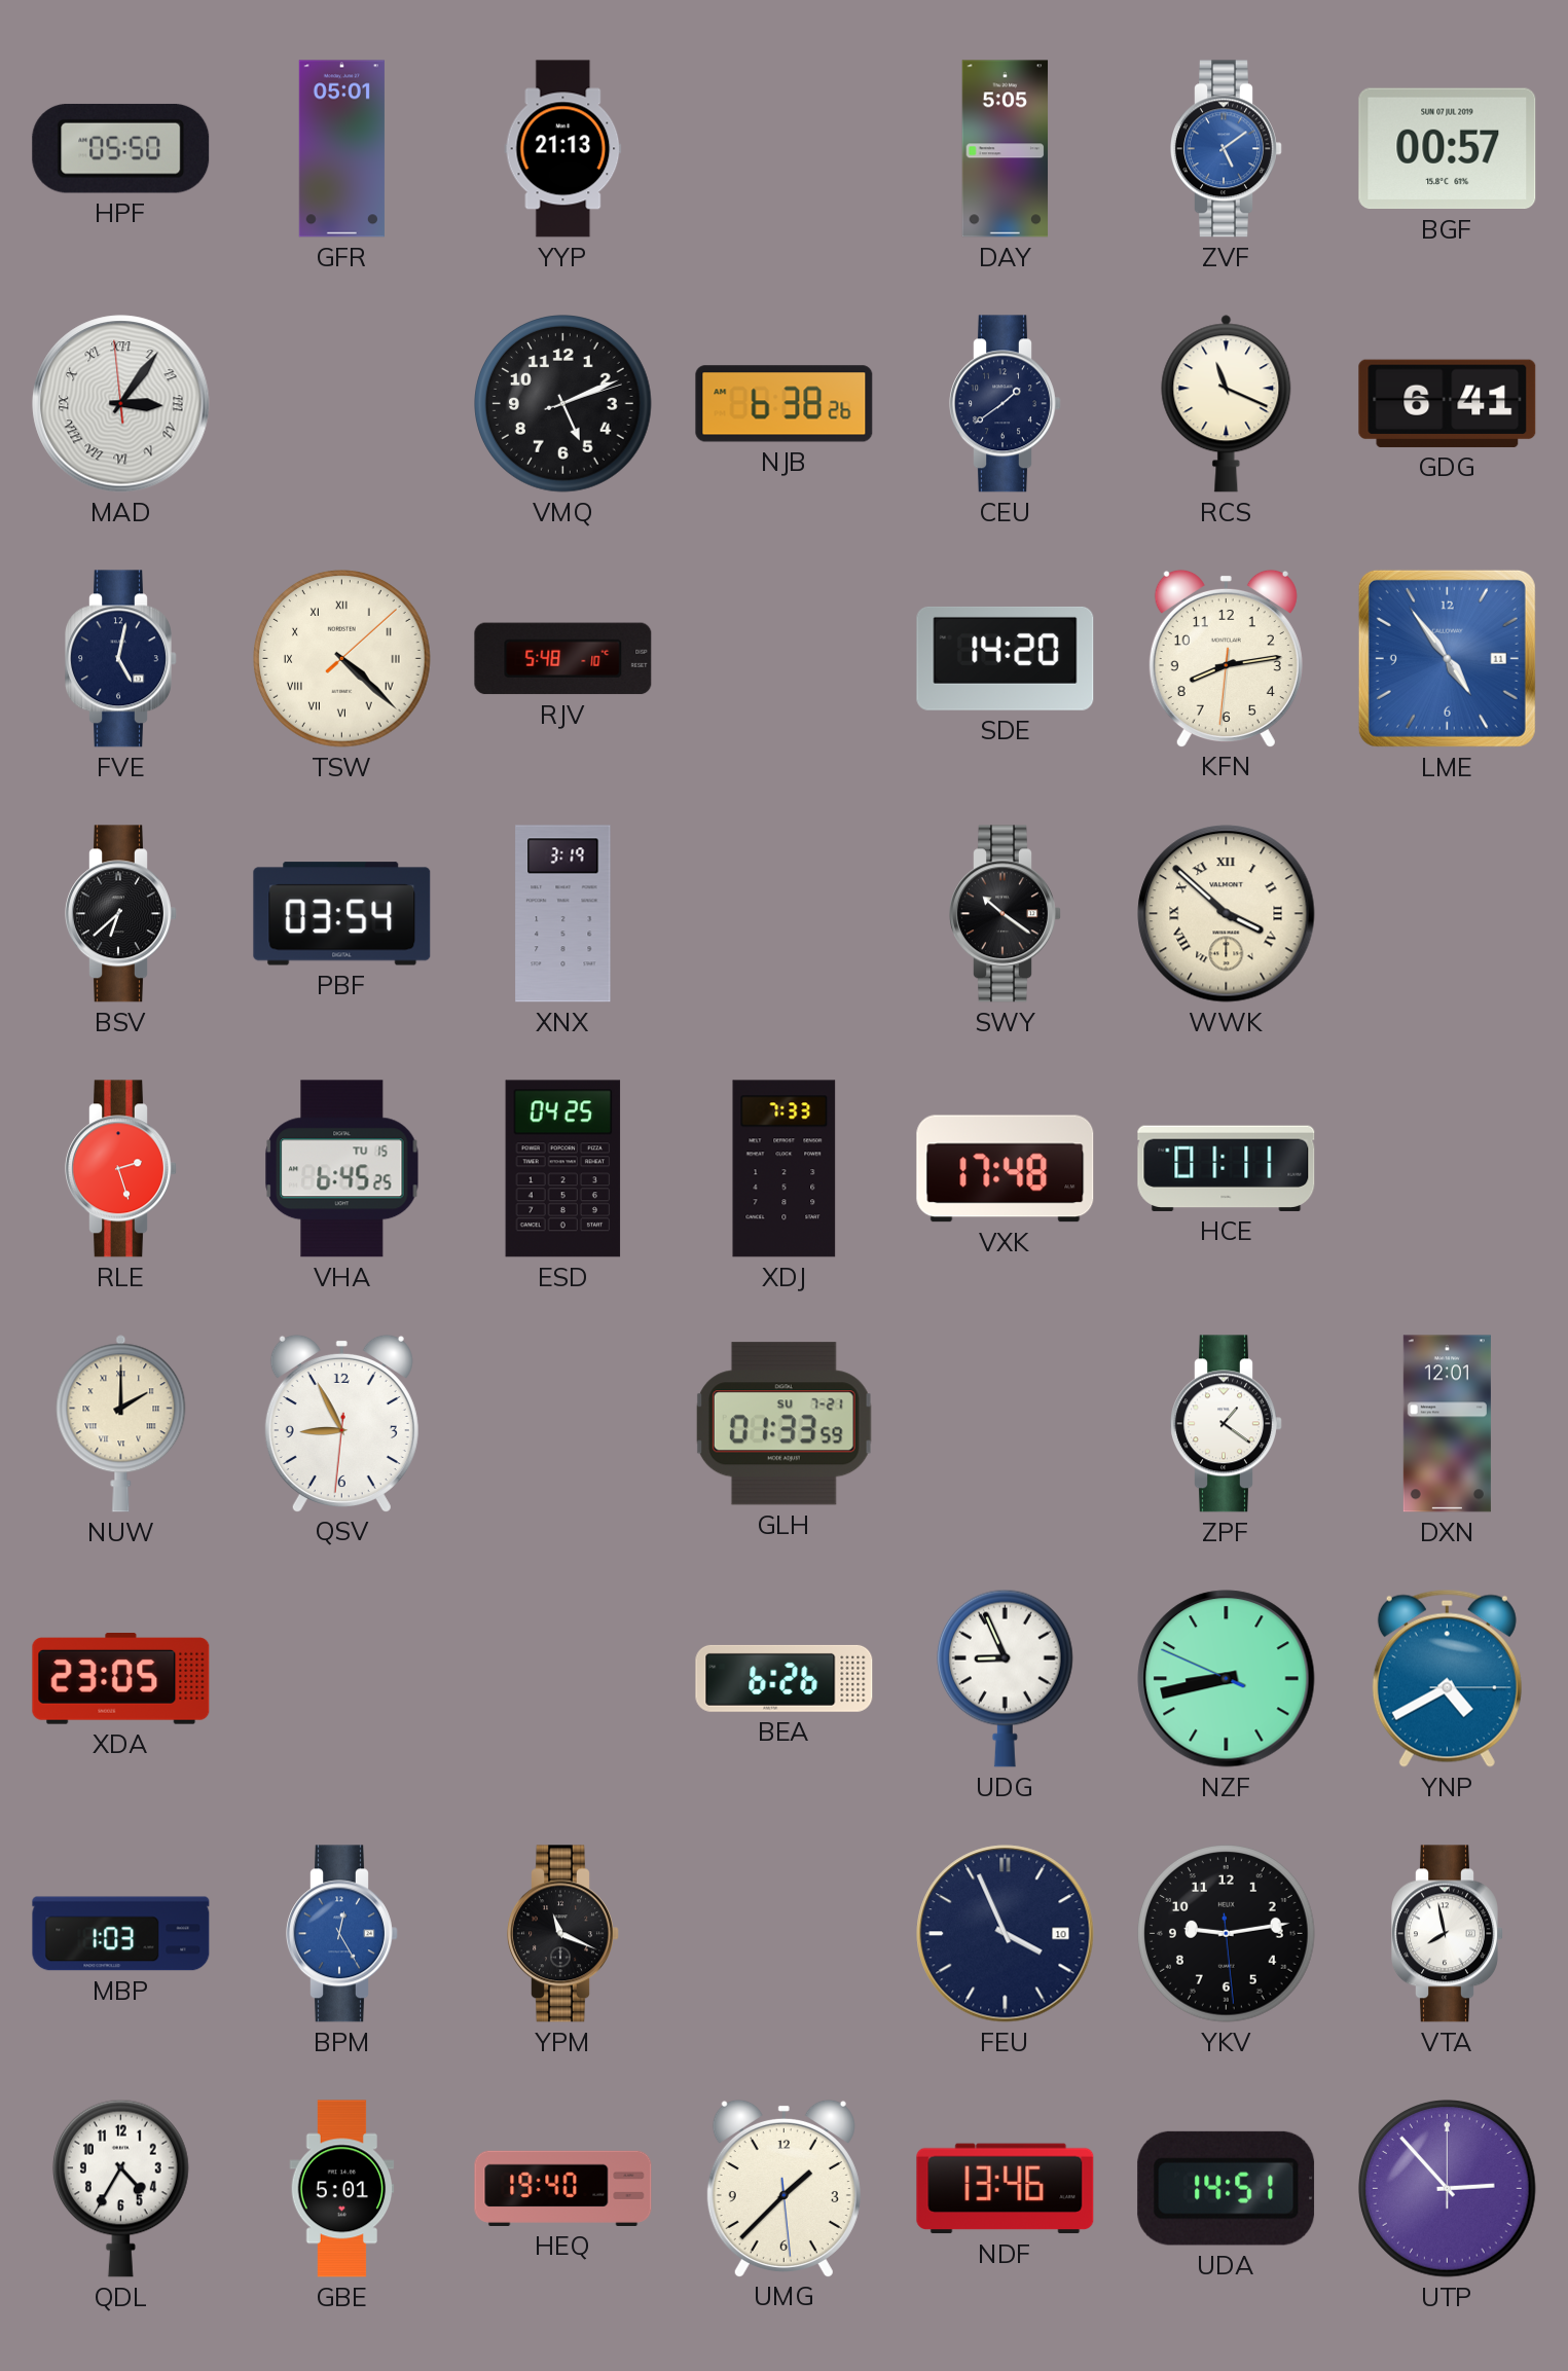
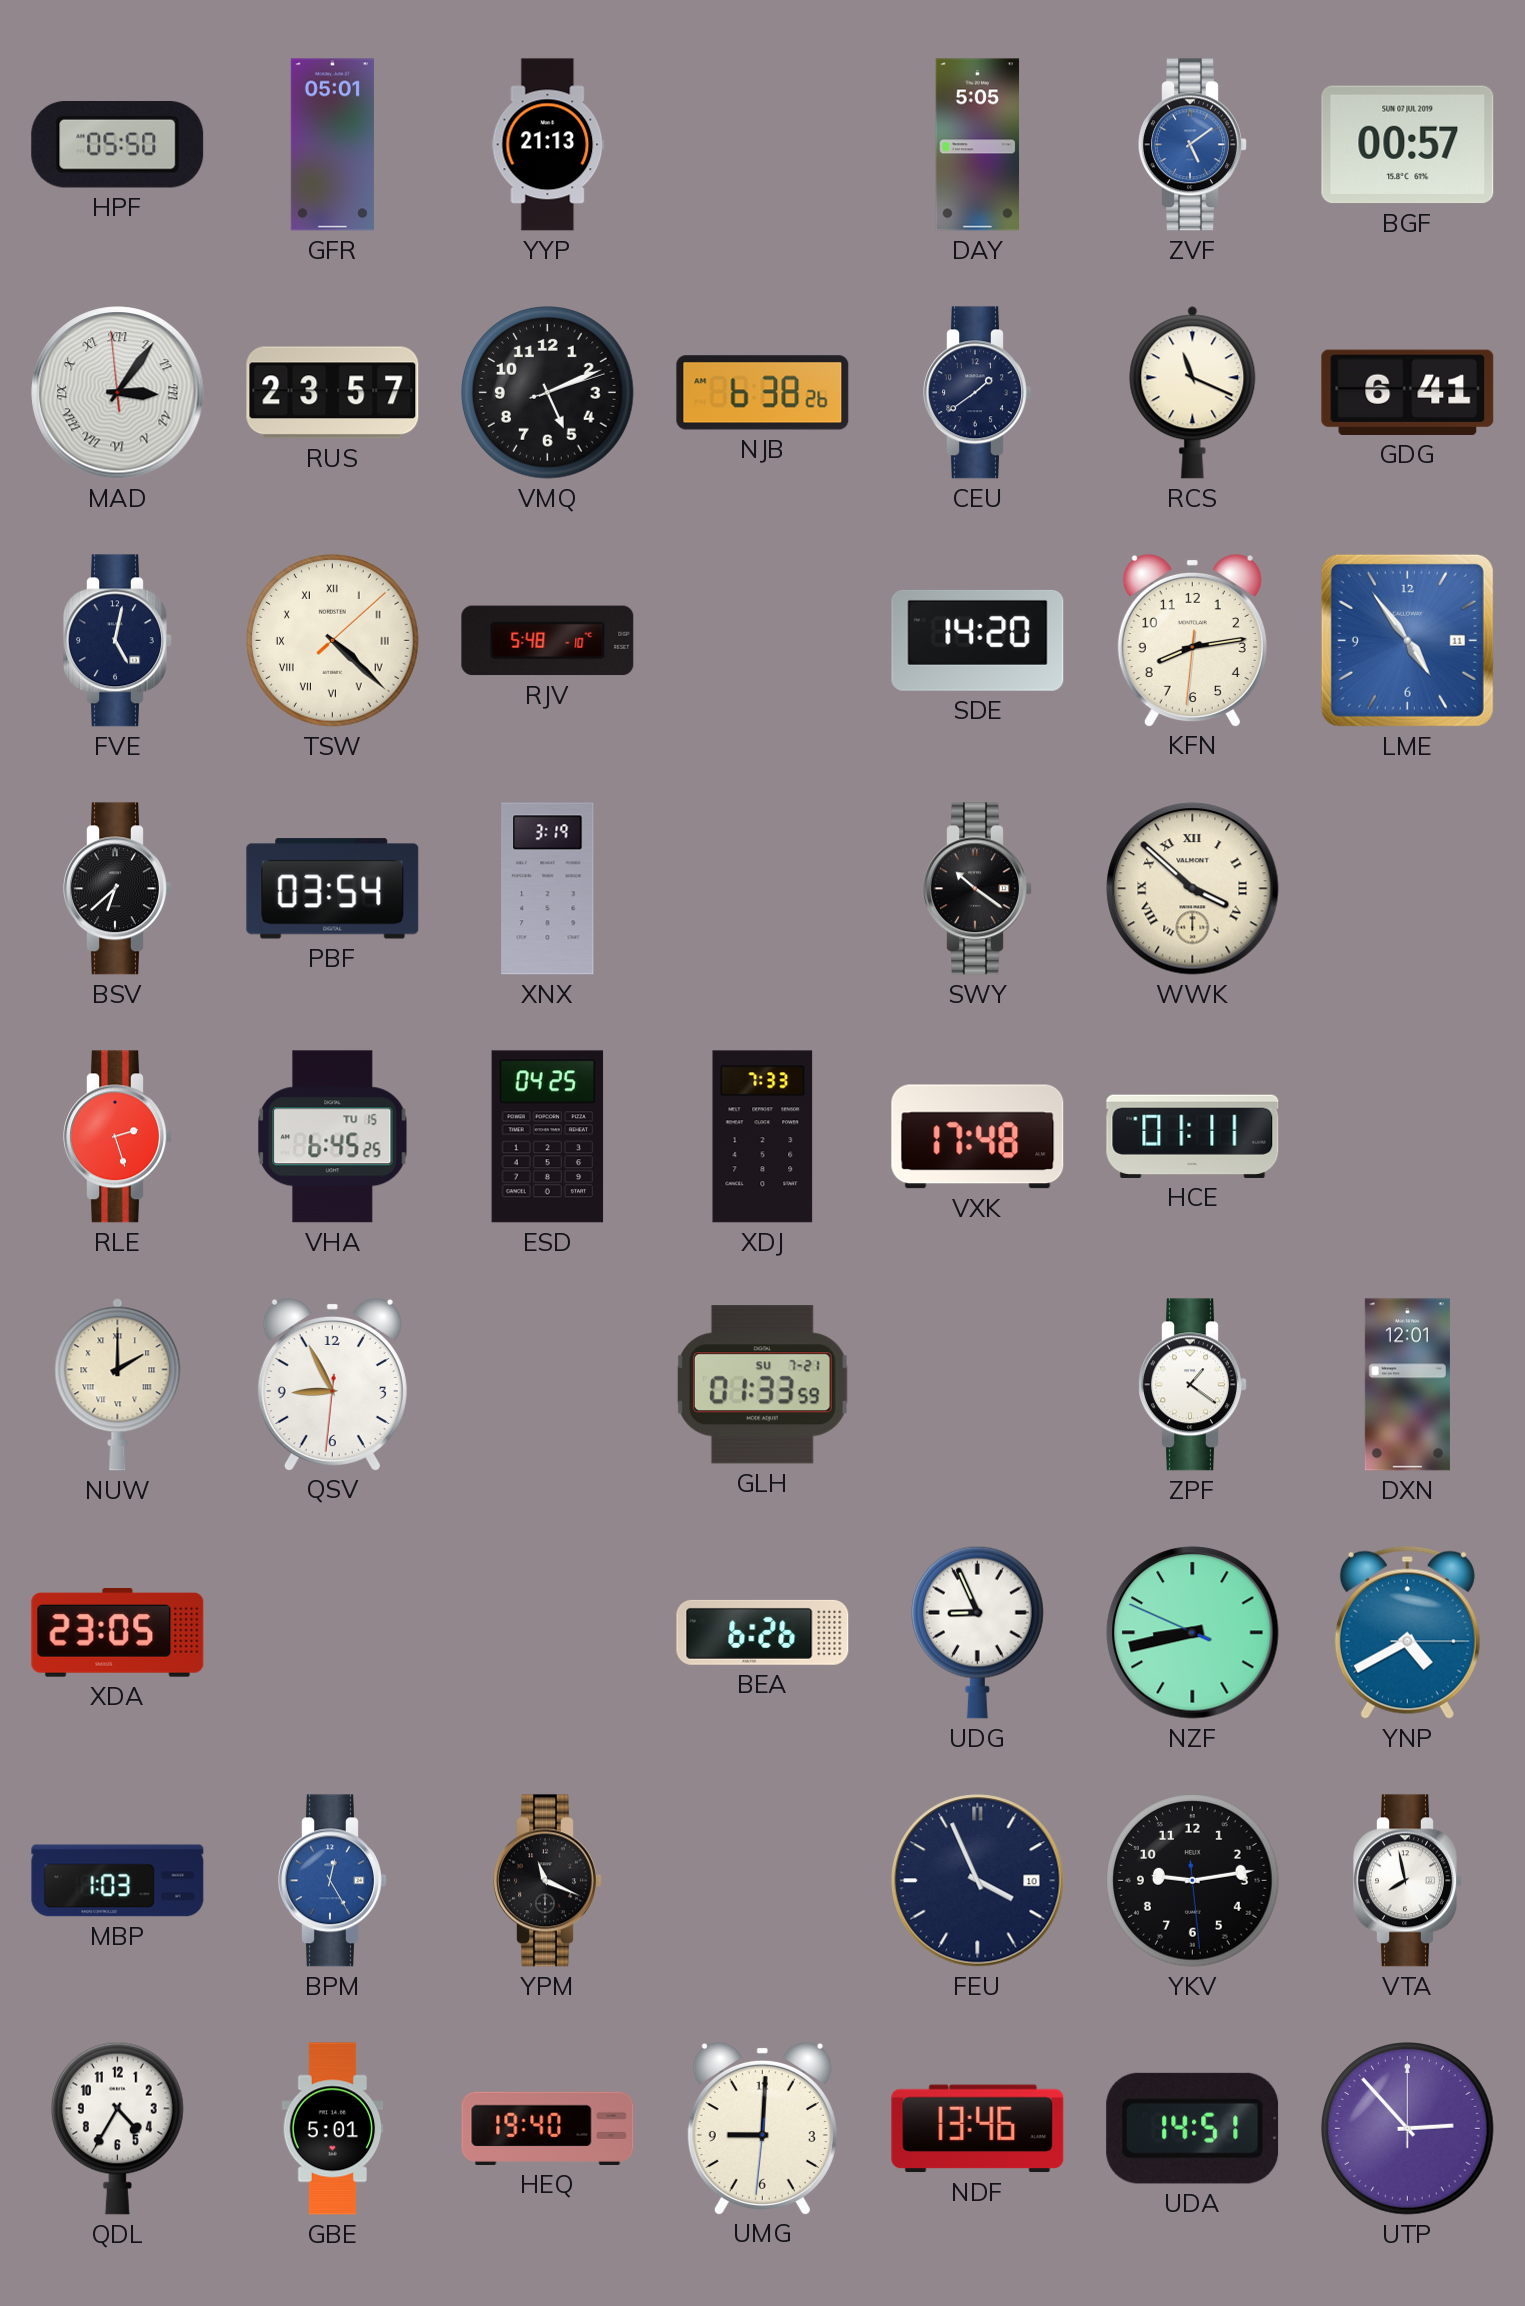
RUS: none -> 23:57 (333, 393)
UMG: 1:37 -> 9:00 (762, 2128)
